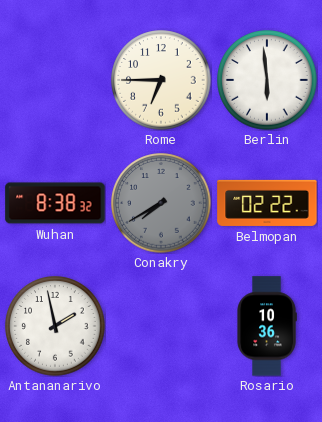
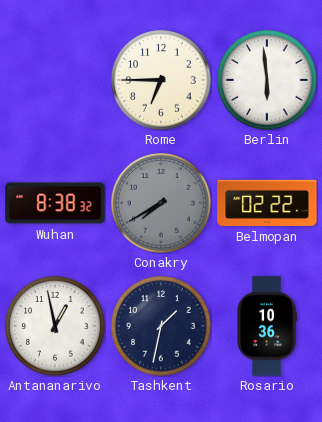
Antananarivo: 1:58 -> 12:58 (55, 326)
Tashkent: none -> 1:32 (161, 326)
